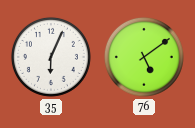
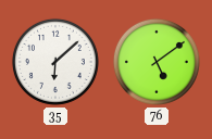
35: 6:04 -> 6:08 (55, 62)
